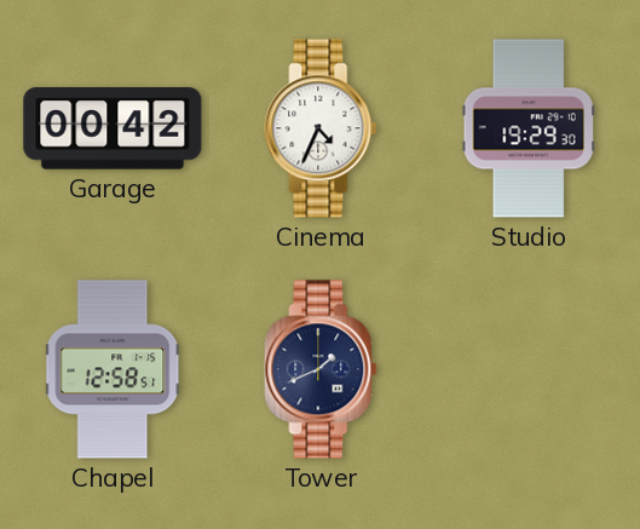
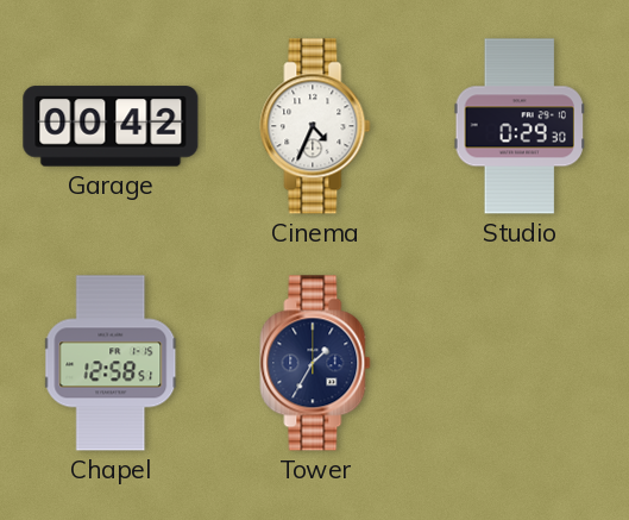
Studio: 19:29 -> 0:29 (520, 126)
Tower: 1:41 -> 1:35 (315, 363)
